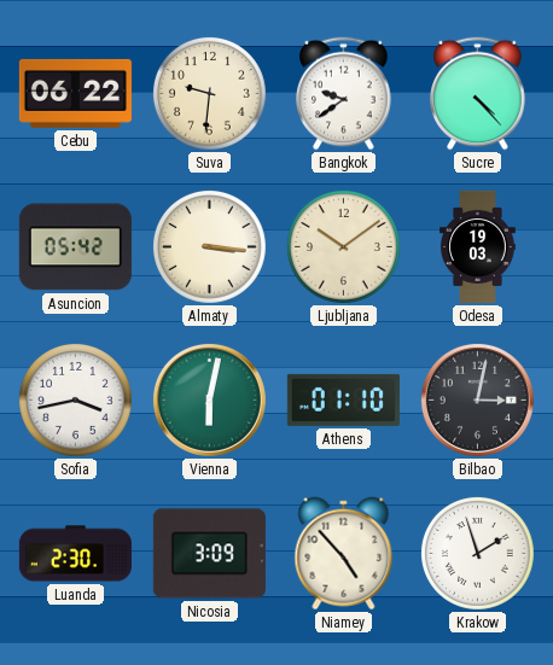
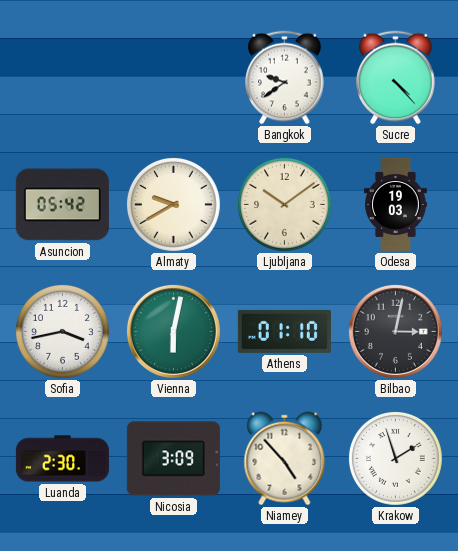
Cebu: 06:22 -> none (75, 93)
Suva: 9:31 -> none (209, 93)
Almaty: 3:16 -> 9:40 (173, 204)
